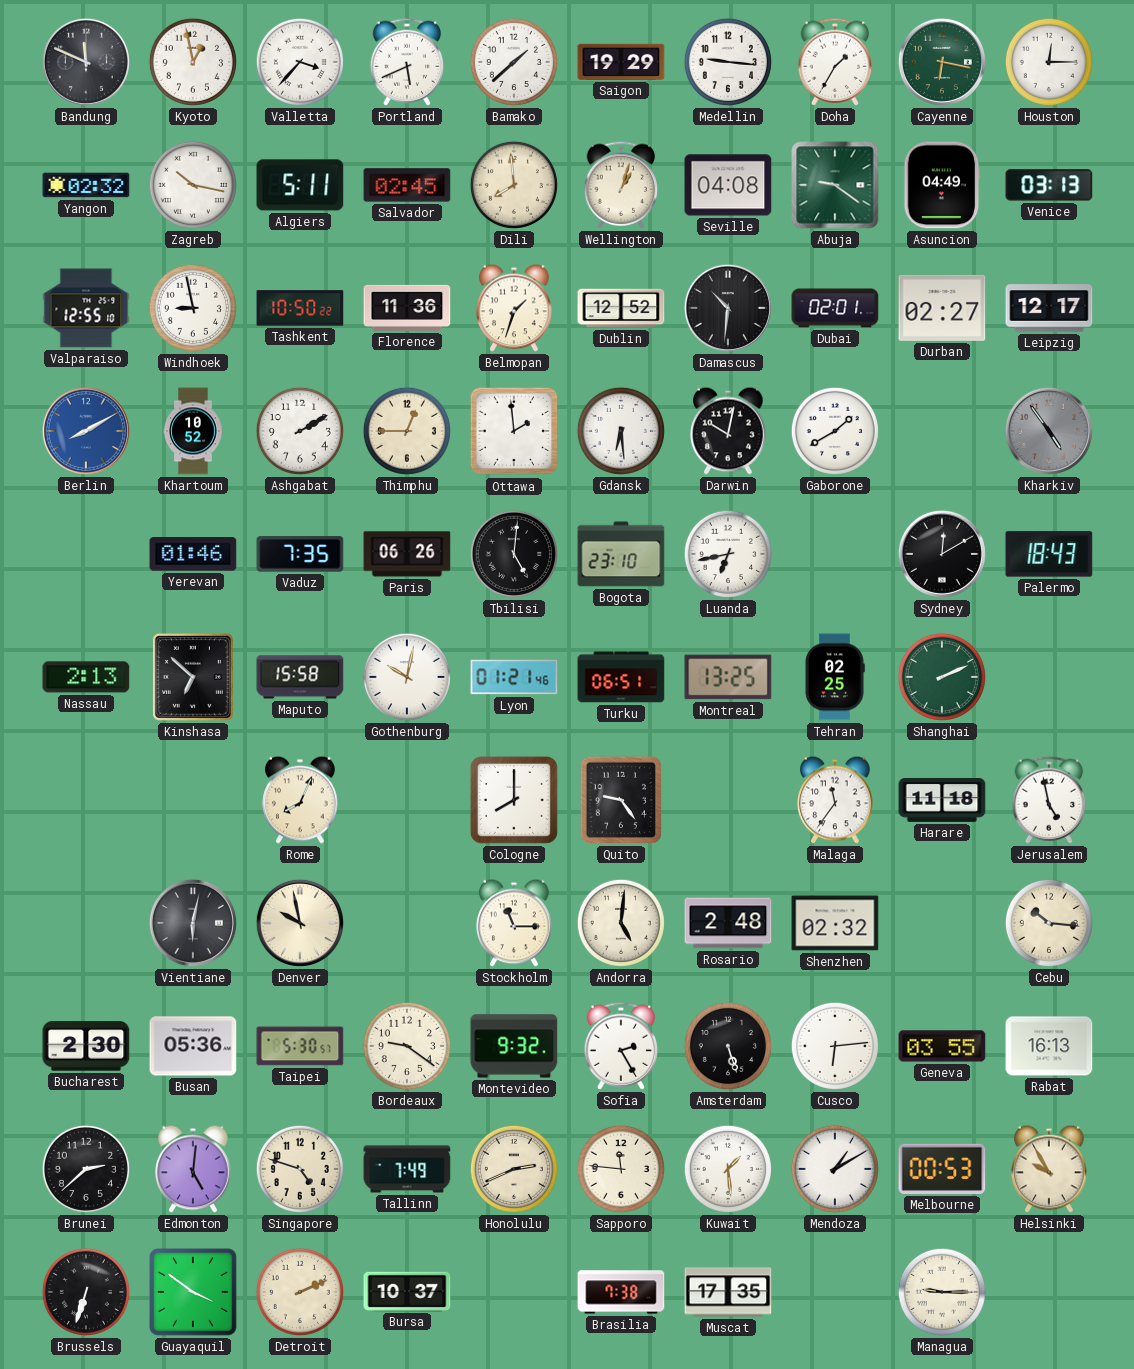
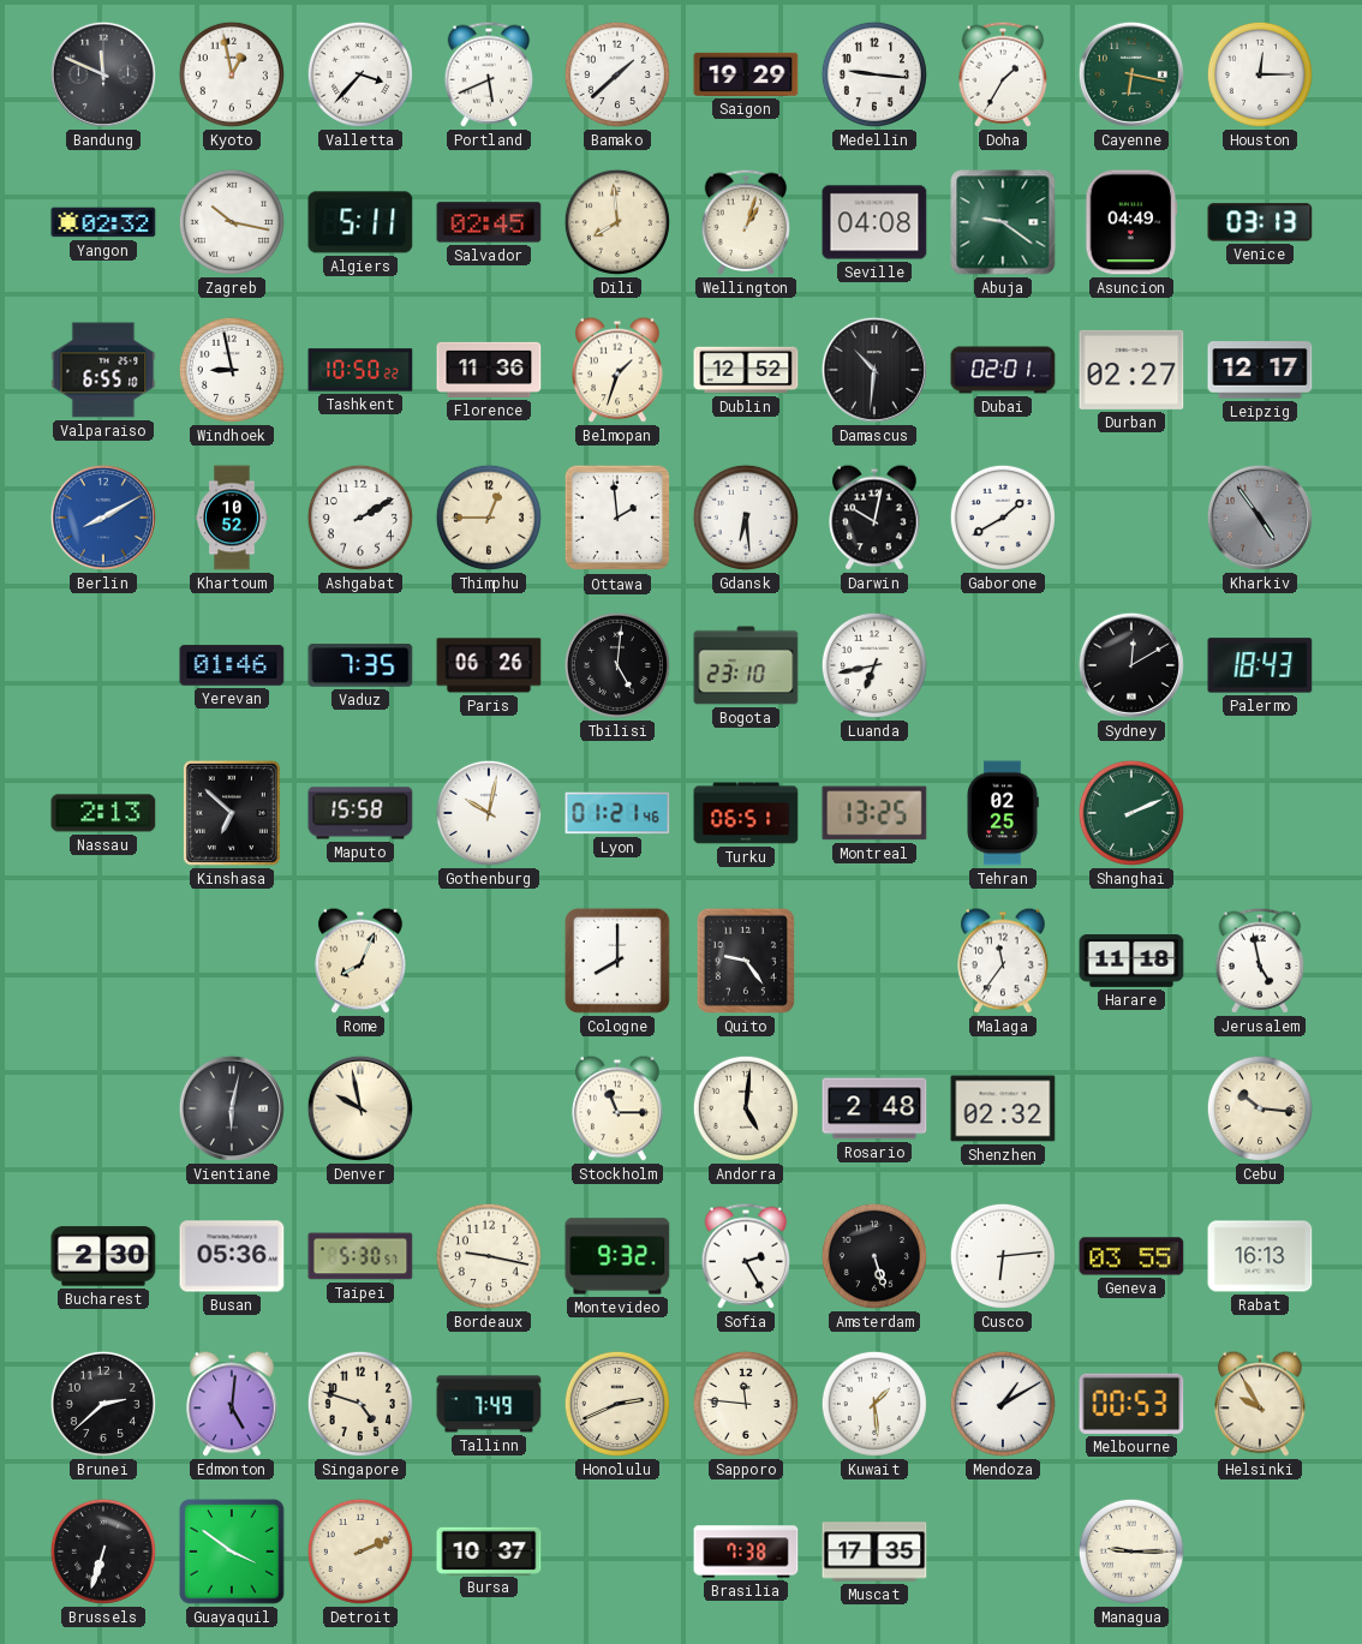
Valparaiso: 12:55 -> 6:55 (103, 370)
Bordeaux: 9:21 -> 9:17 (489, 1256)
